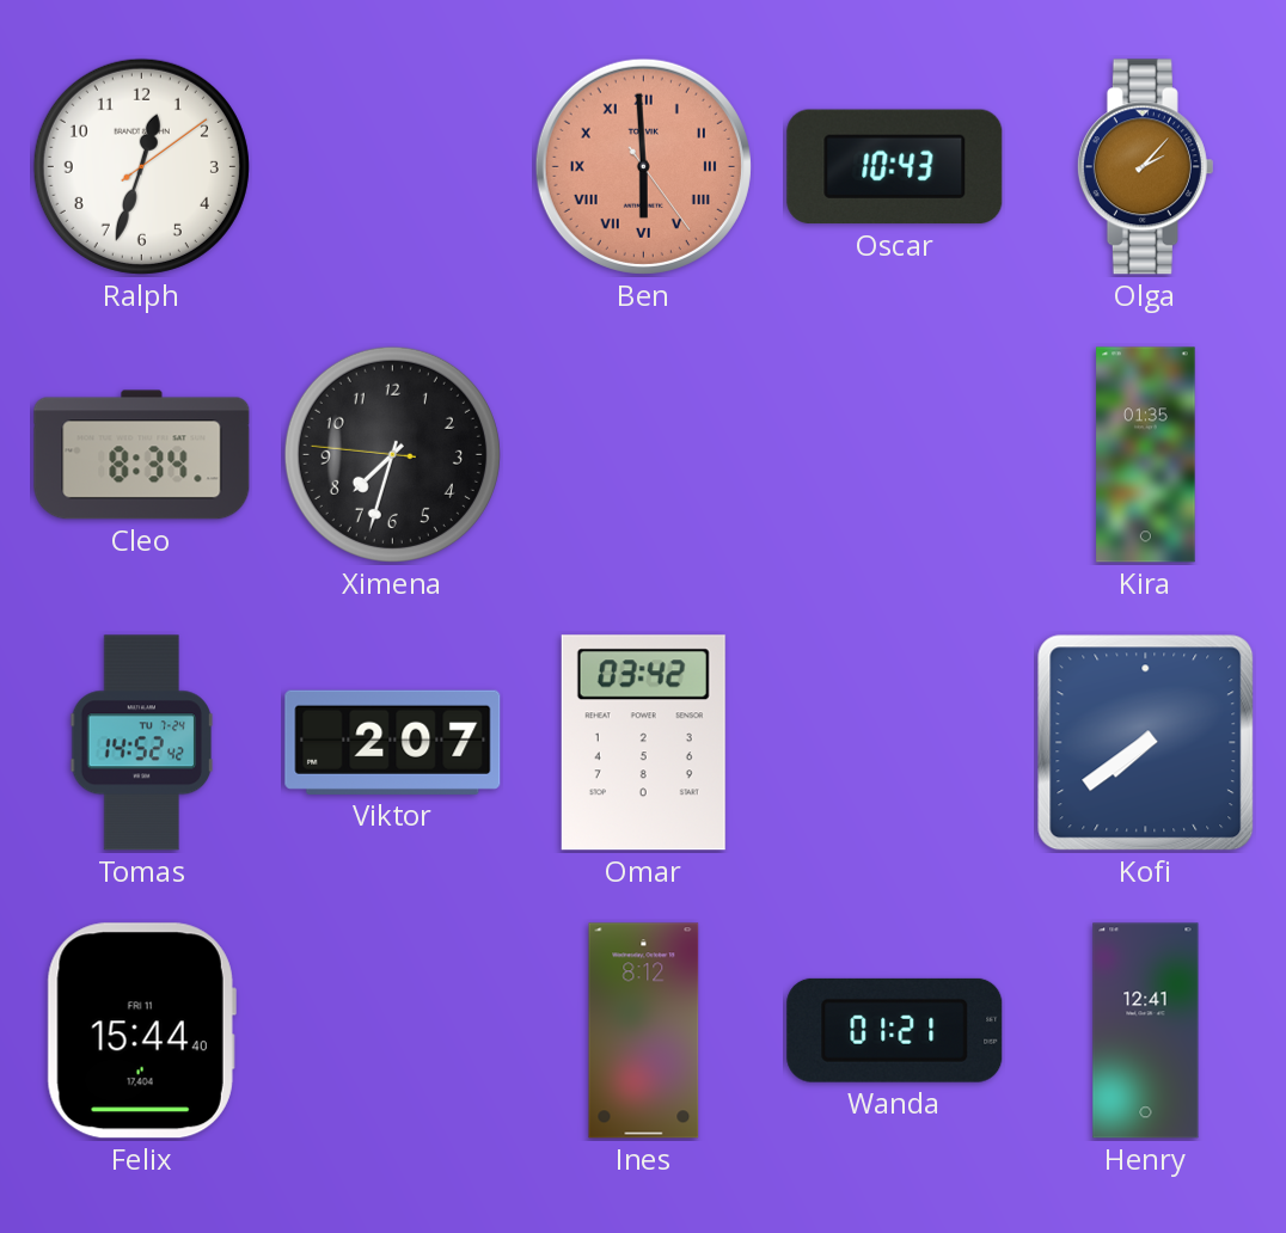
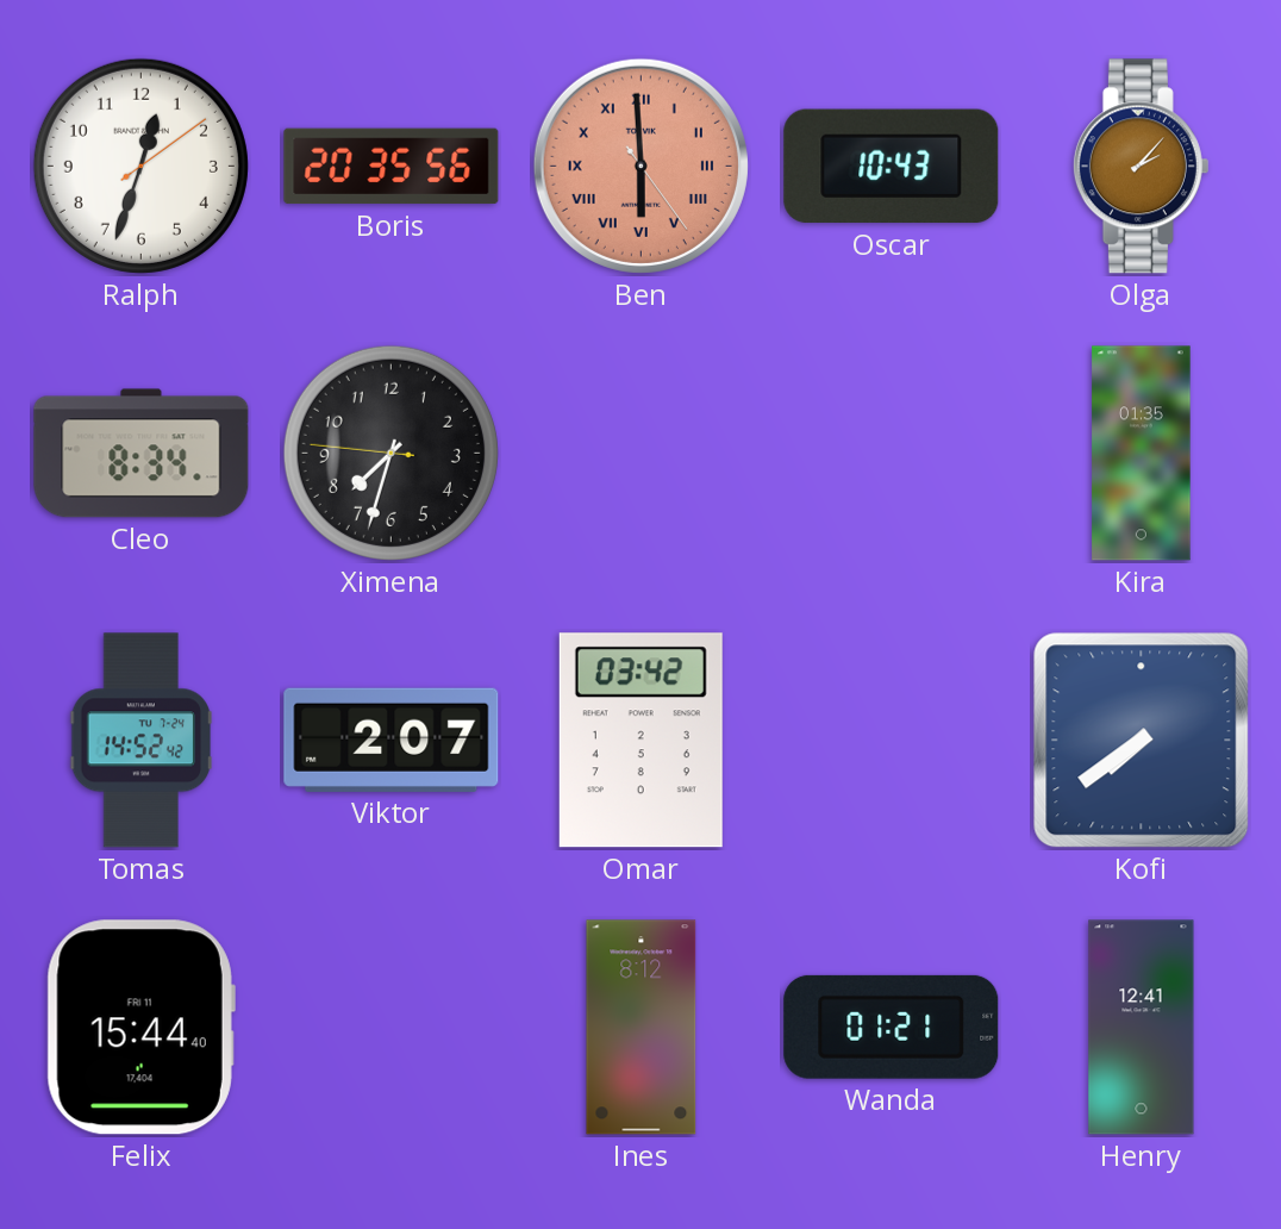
Boris: none -> 20:35 (392, 167)
